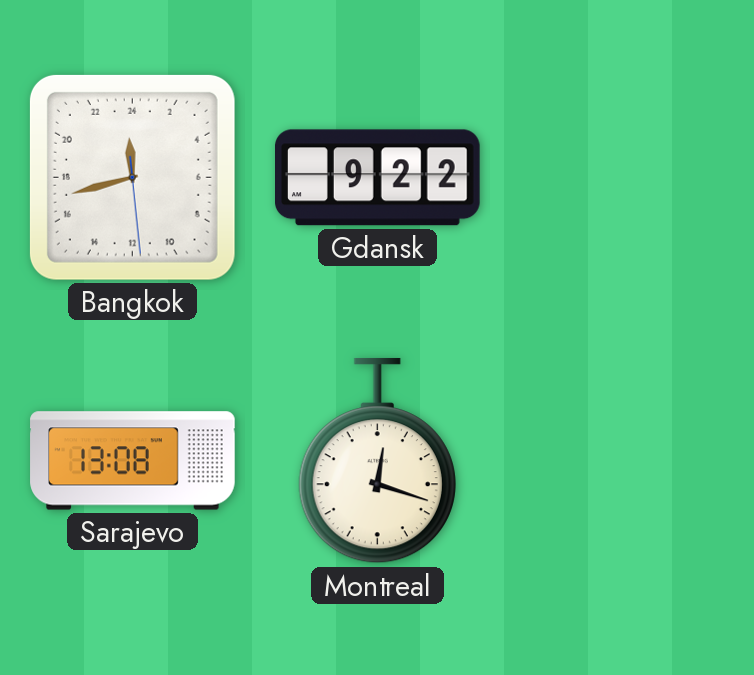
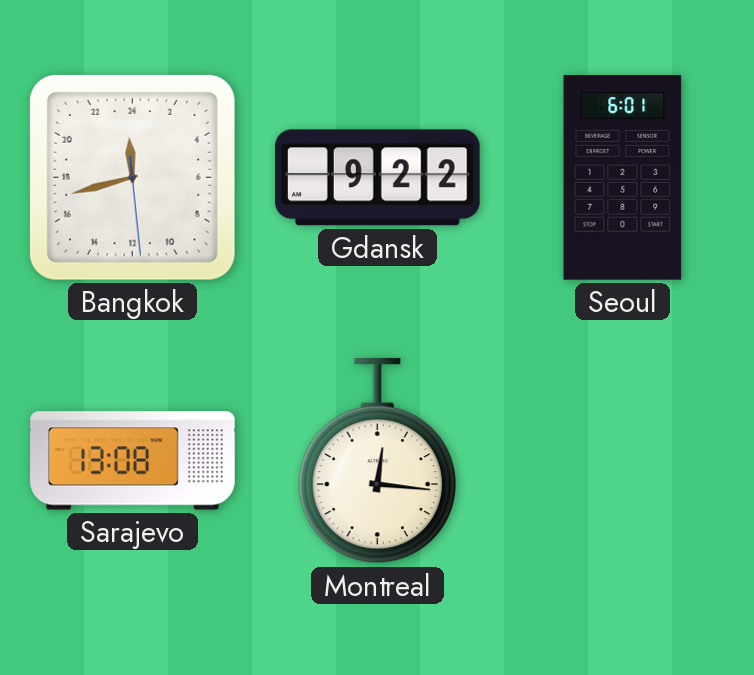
Seoul: none -> 6:01 (623, 178)
Montreal: 12:18 -> 12:16 (377, 461)
